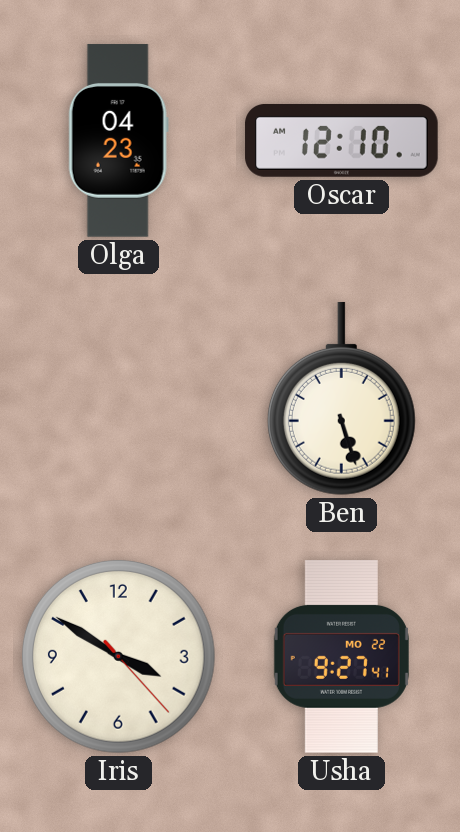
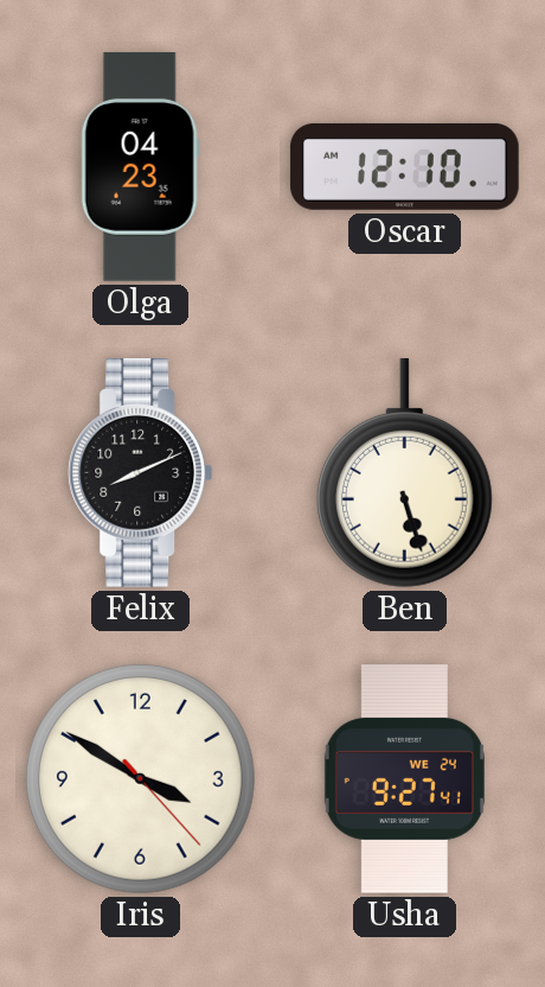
Felix: none -> 8:11 (141, 473)
Usha date: MO 22 -> WE 24 (404, 779)
